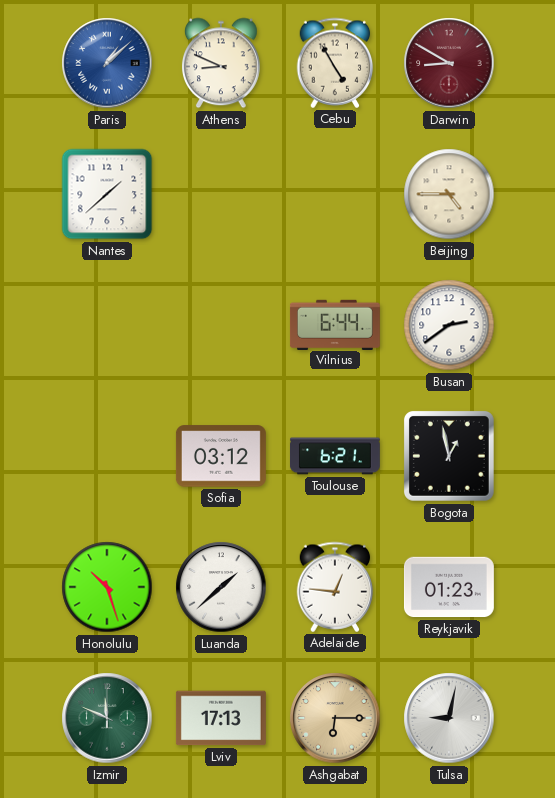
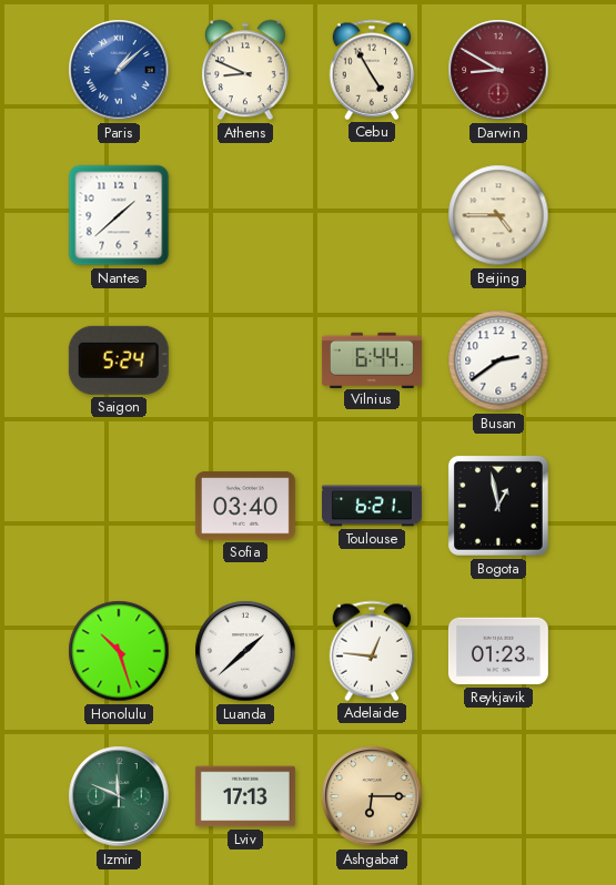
Saigon: none -> 5:24 (119, 360)
Sofia: 03:12 -> 03:40 (245, 506)
Tulsa: 9:02 -> none (449, 718)
